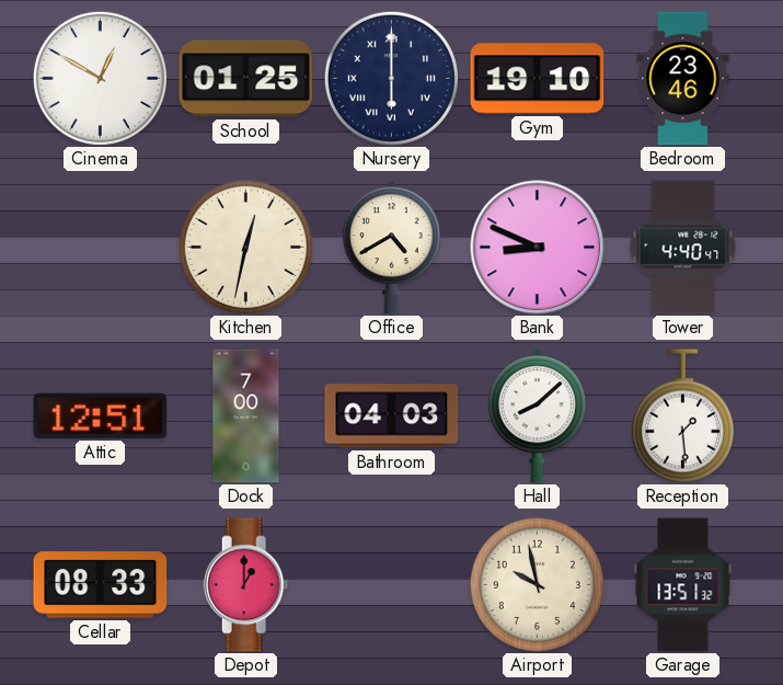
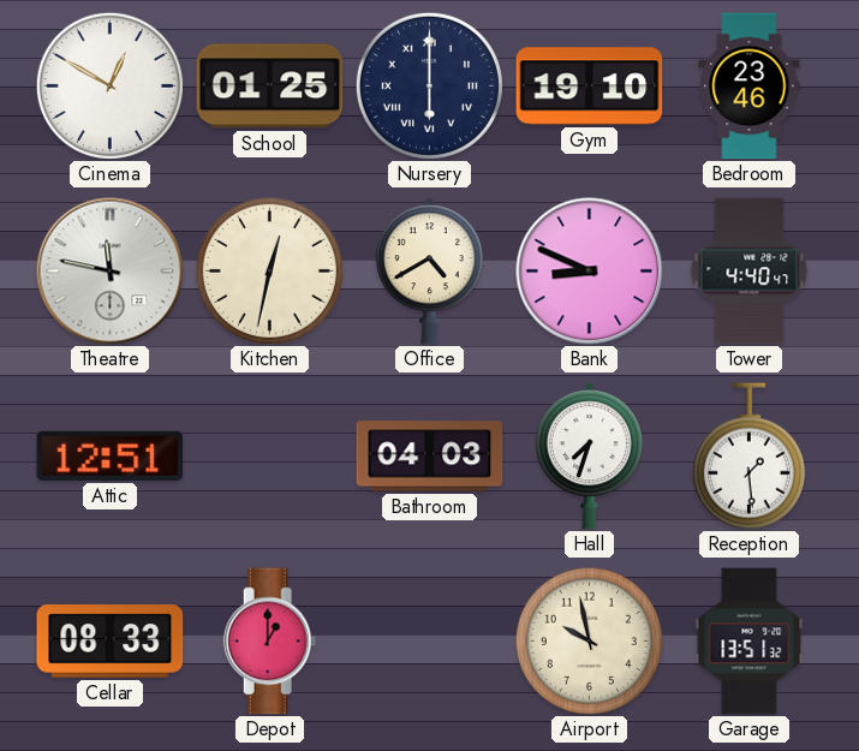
Theatre: none -> 11:47 (111, 272)
Dock: 7:00 -> none (246, 416)
Hall: 8:08 -> 7:33 (589, 457)
